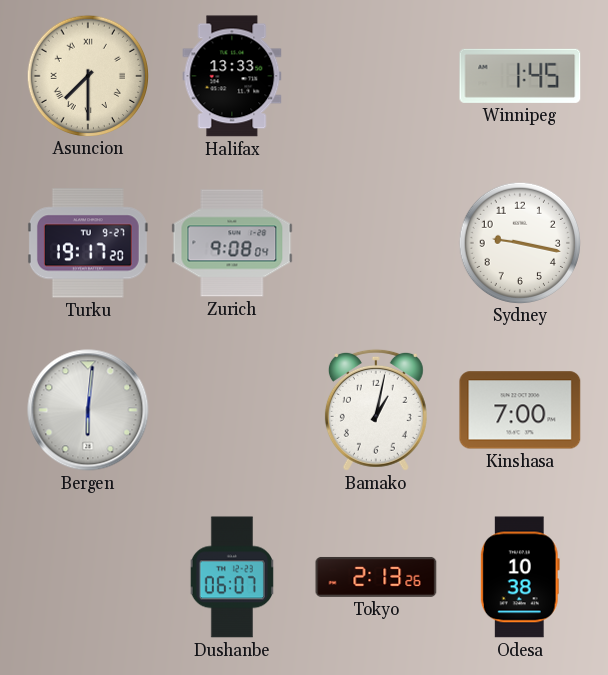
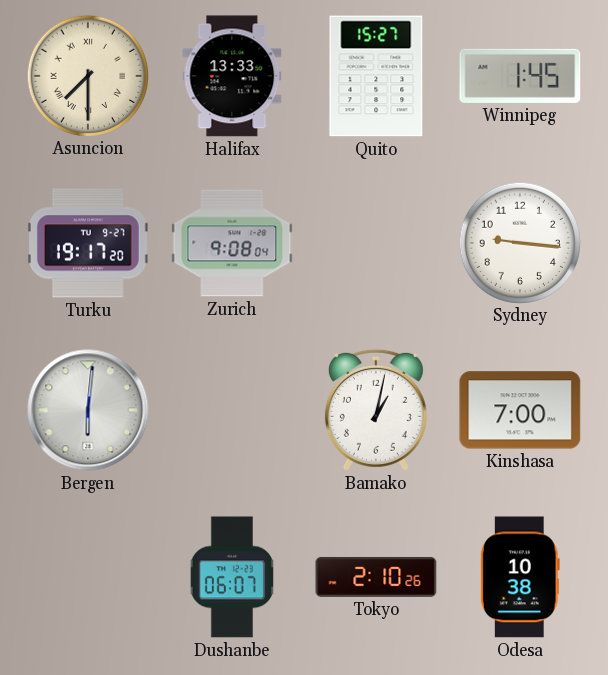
Quito: none -> 15:27 (376, 76)
Sydney: 9:17 -> 9:16 (519, 242)
Tokyo: 2:13 -> 2:10 (376, 577)
